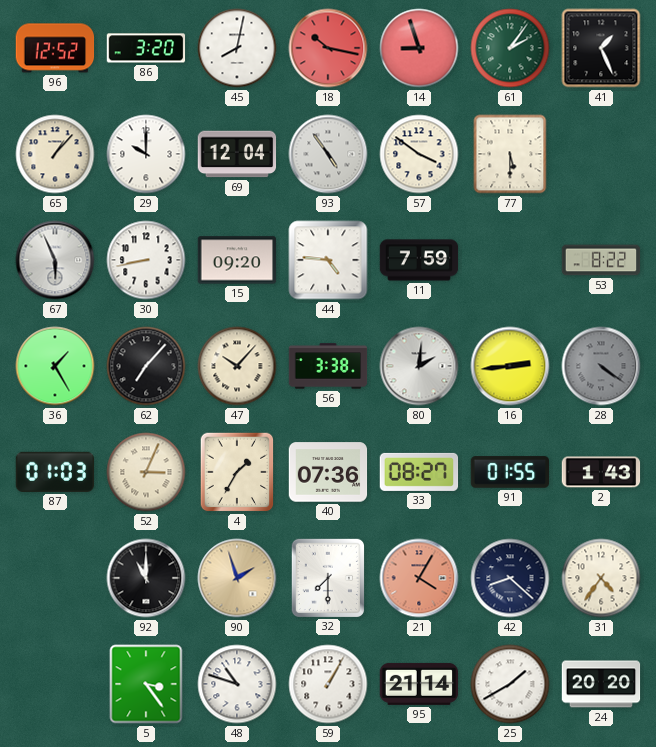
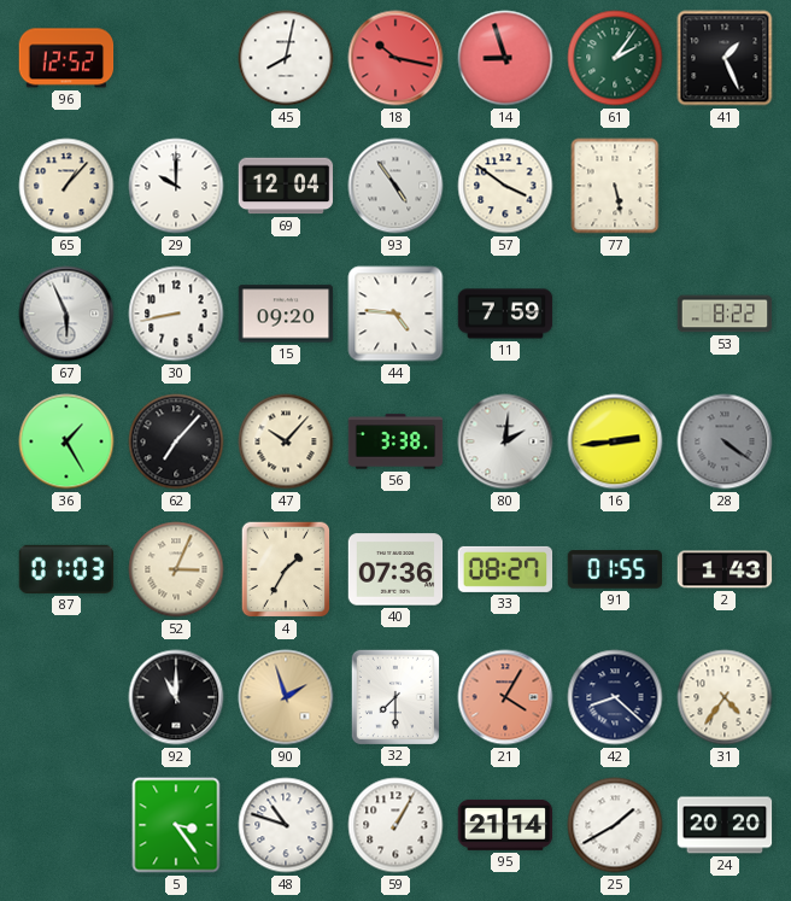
86: 3:20 -> none (146, 48)
77: 5:30 -> 5:28 (615, 186)
